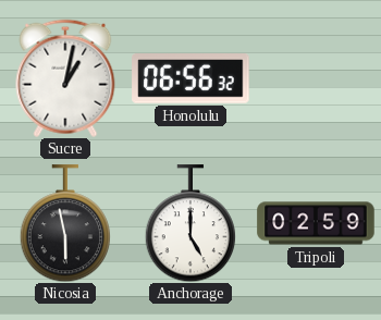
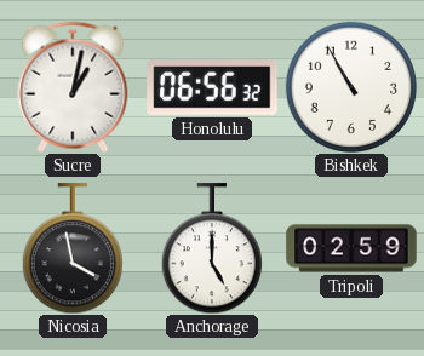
Bishkek: none -> 10:55 (351, 87)
Nicosia: 5:58 -> 3:58 (71, 248)
